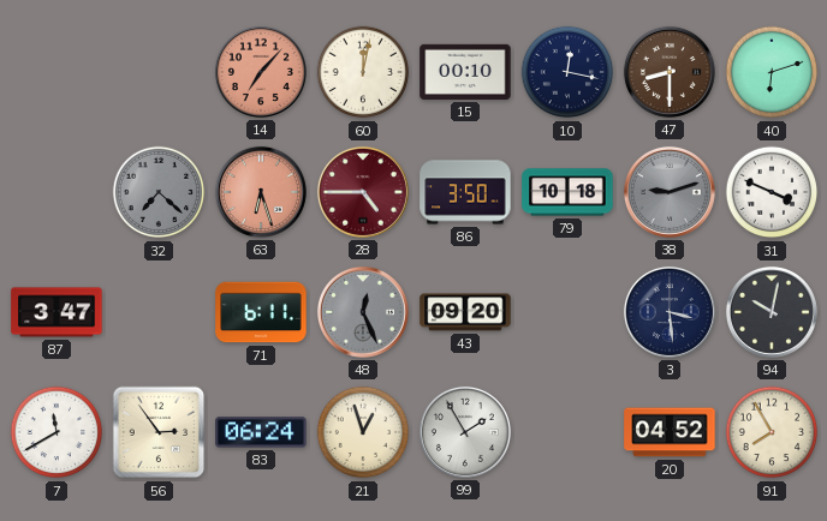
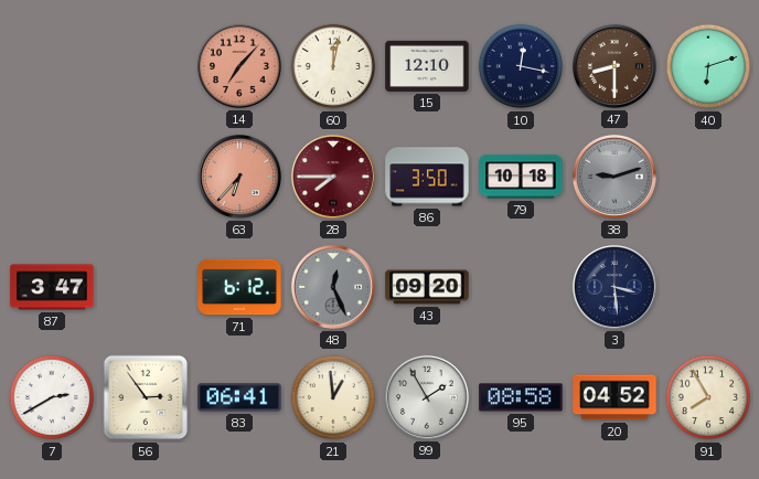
15: 00:10 -> 12:10 (427, 66)
32: 7:22 -> none (159, 192)
63: 6:27 -> 6:37 (239, 177)
28: 4:45 -> 7:45 (333, 177)
31: 3:49 -> none (772, 192)
71: 6:11 -> 6:12 (239, 287)
94: 10:02 -> none (772, 312)
7: 11:40 -> 2:40 (52, 397)
83: 06:24 -> 06:41 (239, 397)
21: 12:57 -> 12:59 (333, 397)
95: none -> 08:58 (521, 397)
